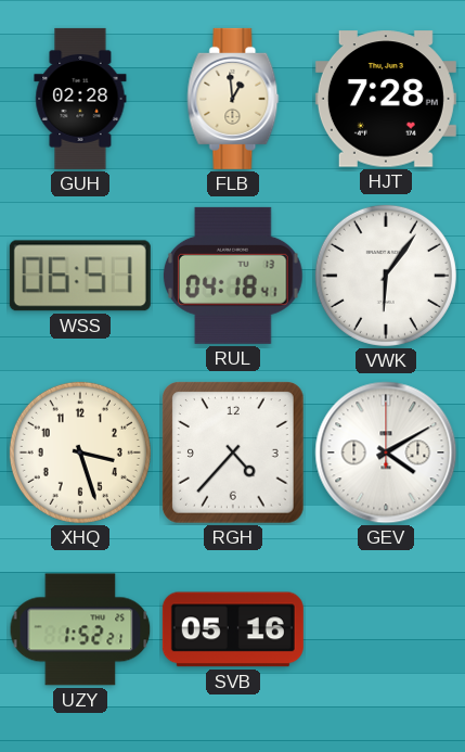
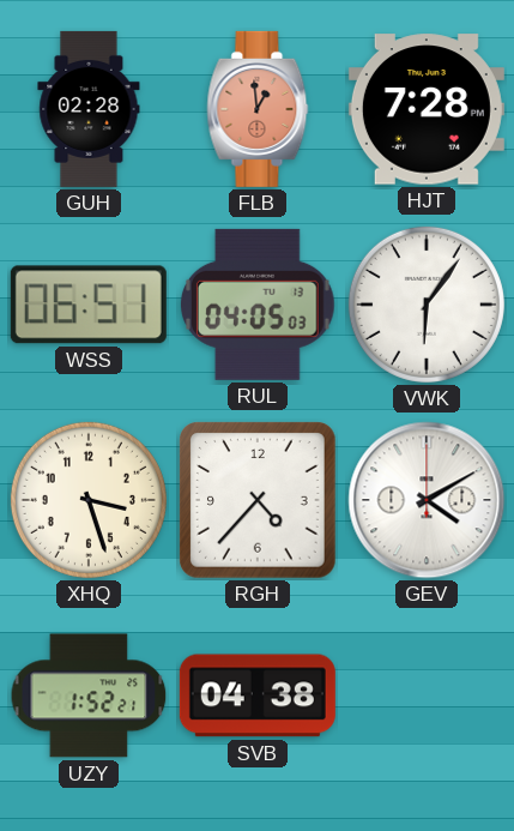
FLB dial: cream -> salmon (258, 109)
RUL: 04:18 -> 04:05 (258, 305)
SVB: 05:16 -> 04:38 (258, 695)
